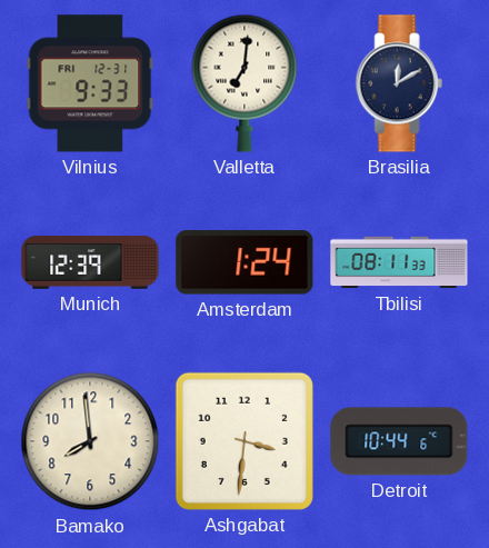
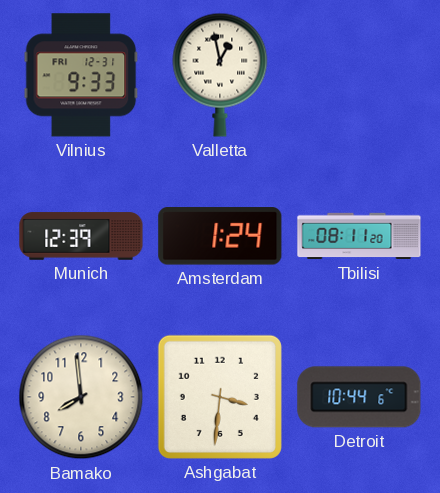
Valletta: 7:01 -> 12:58 (220, 75)
Brasilia: 12:10 -> none (399, 83)
Tbilisi: 08:11:33 -> 08:11:20 (359, 236)
